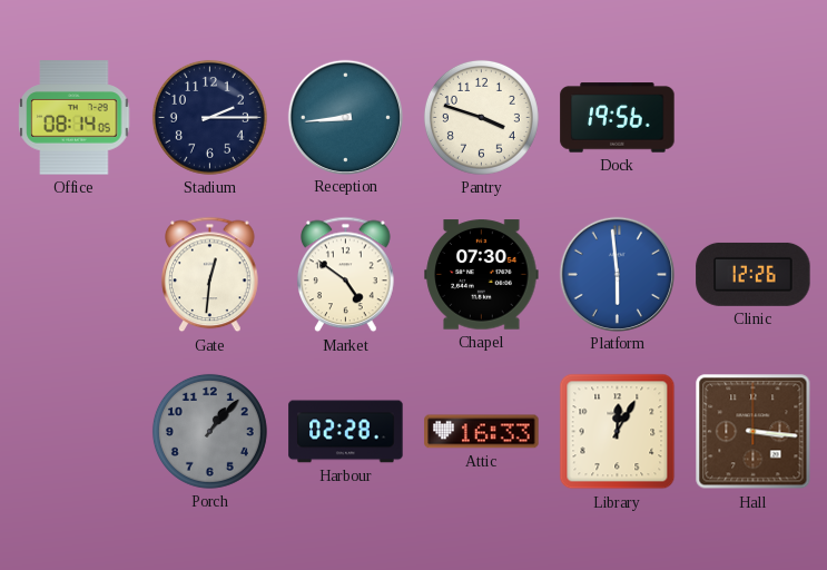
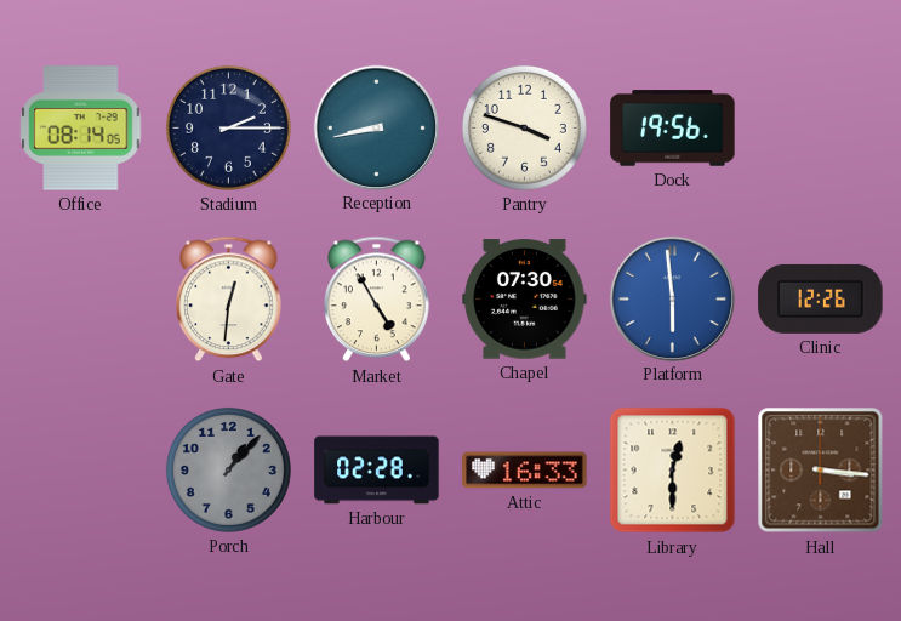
Reception: 8:44 -> 8:43 (376, 127)
Market: 4:51 -> 4:55 (377, 300)
Library: 12:05 -> 12:30 (673, 471)
